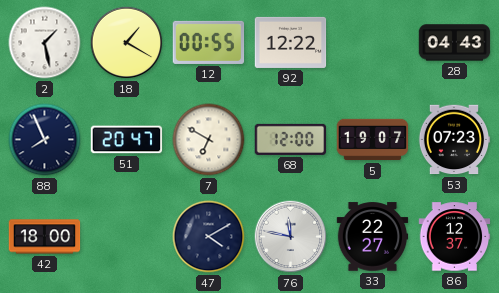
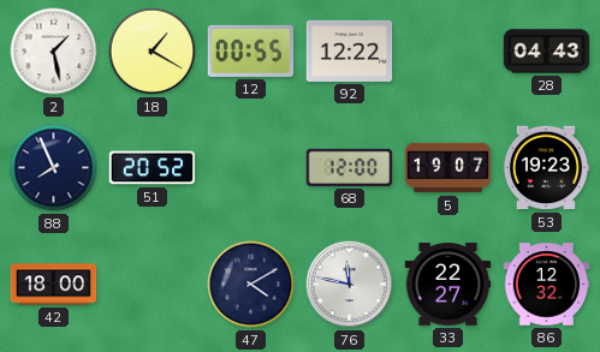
51: 20:47 -> 20:52 (153, 168)
7: 6:50 -> none (209, 140)
53: 07:23 -> 19:23 (546, 168)
86: 12:37 -> 12:32 (547, 285)
